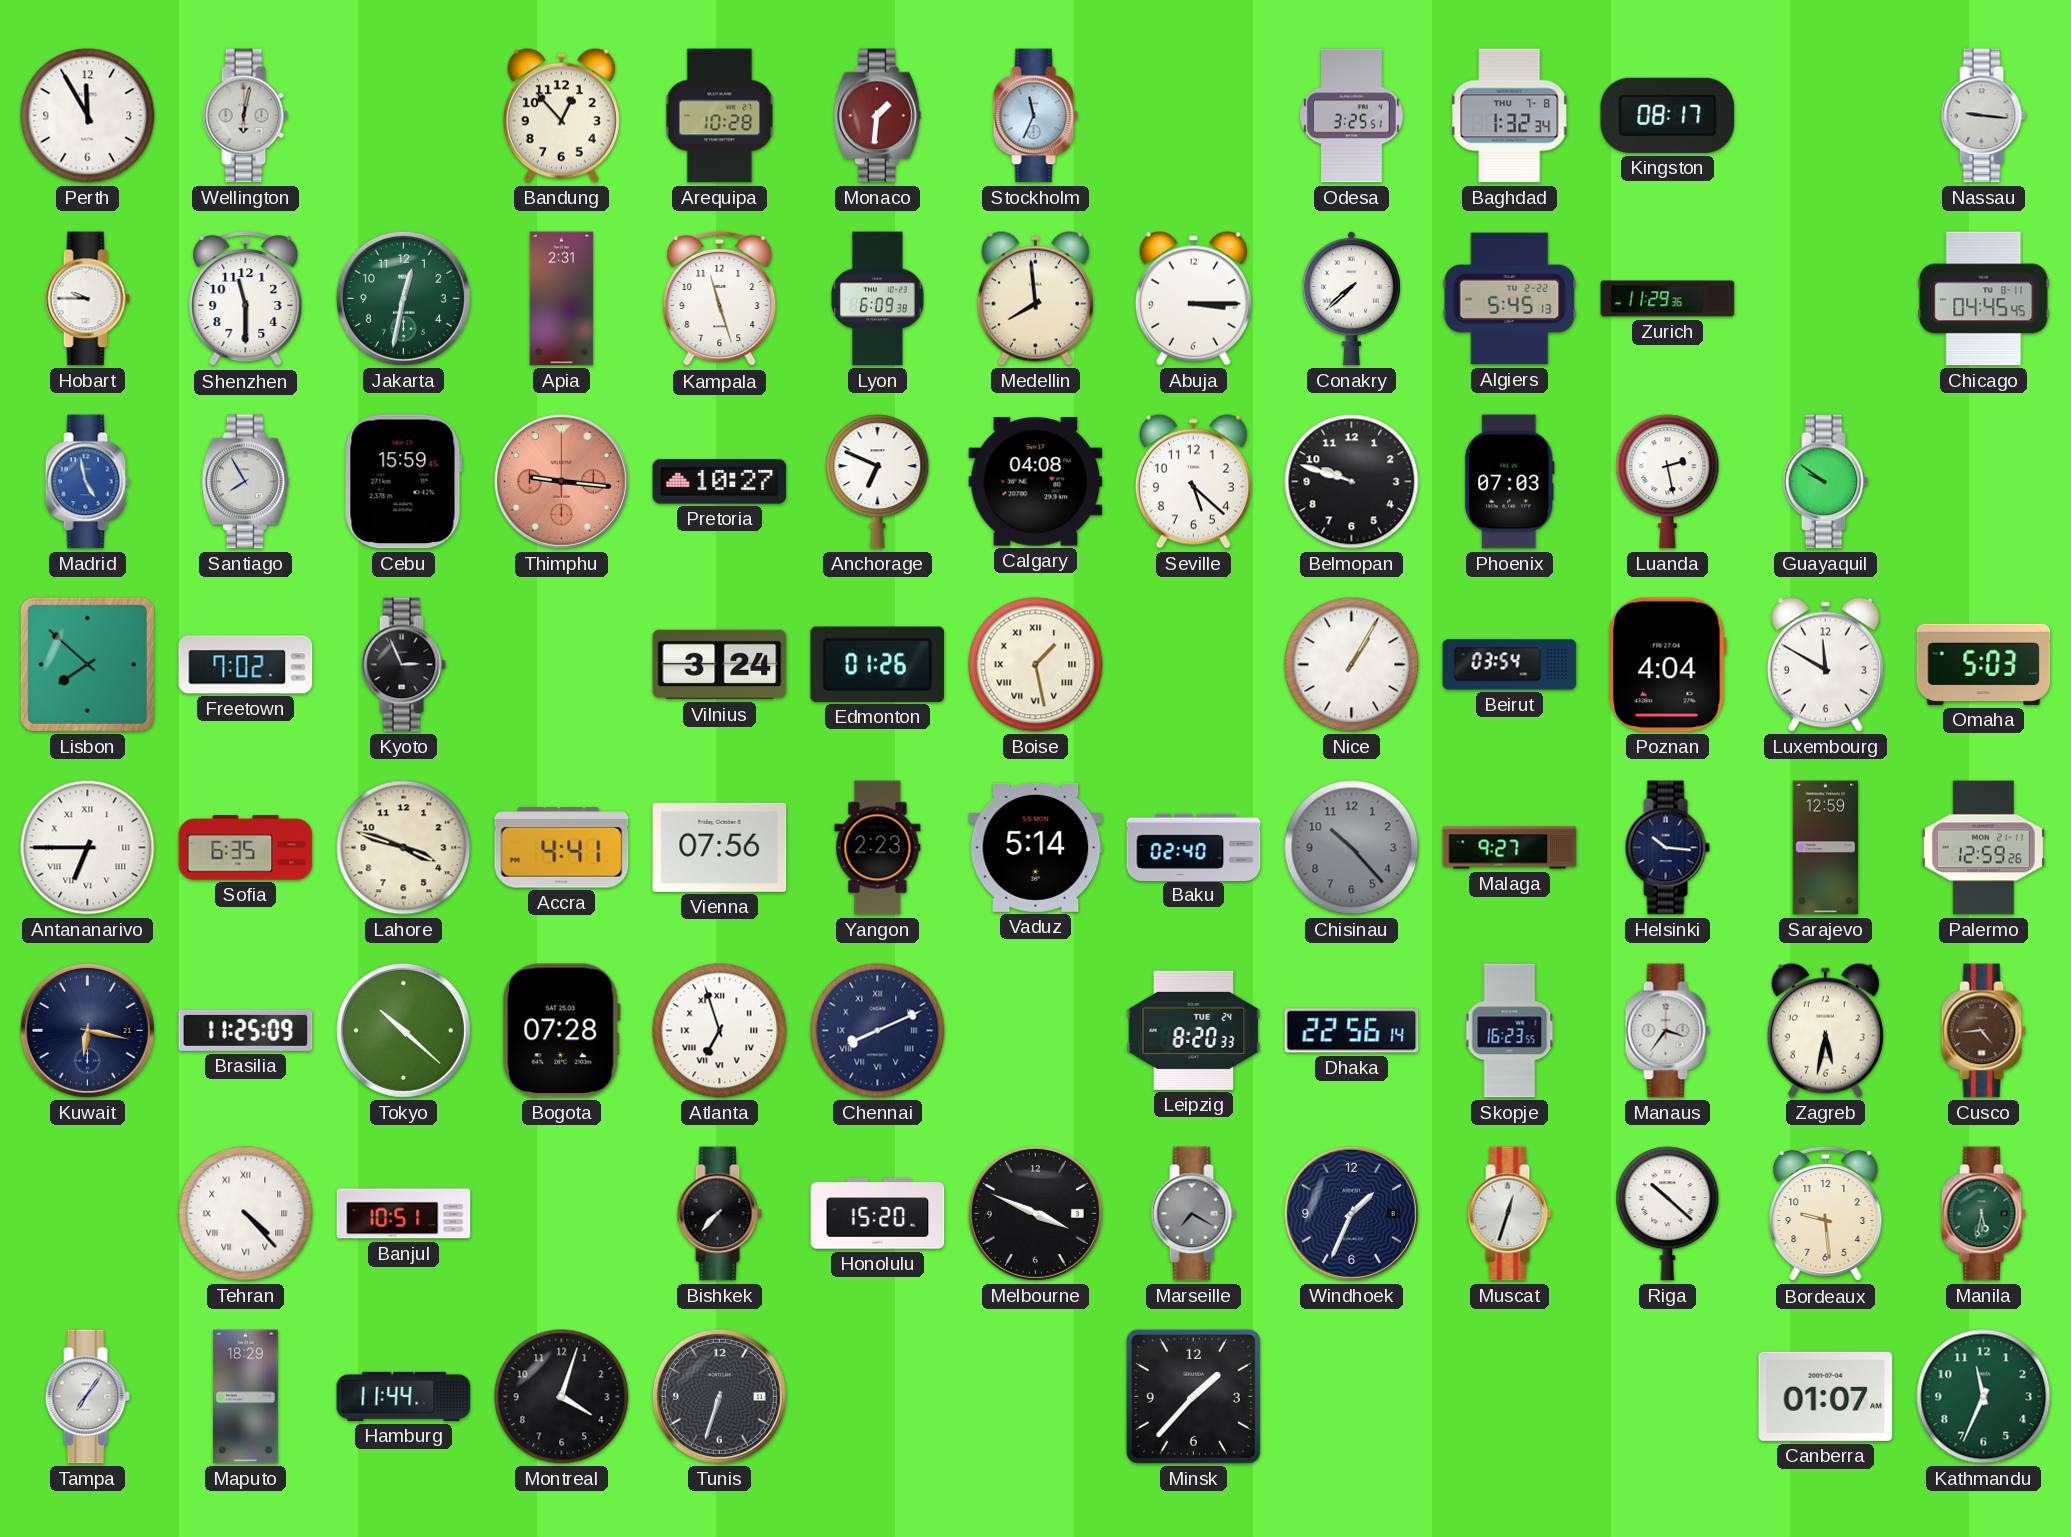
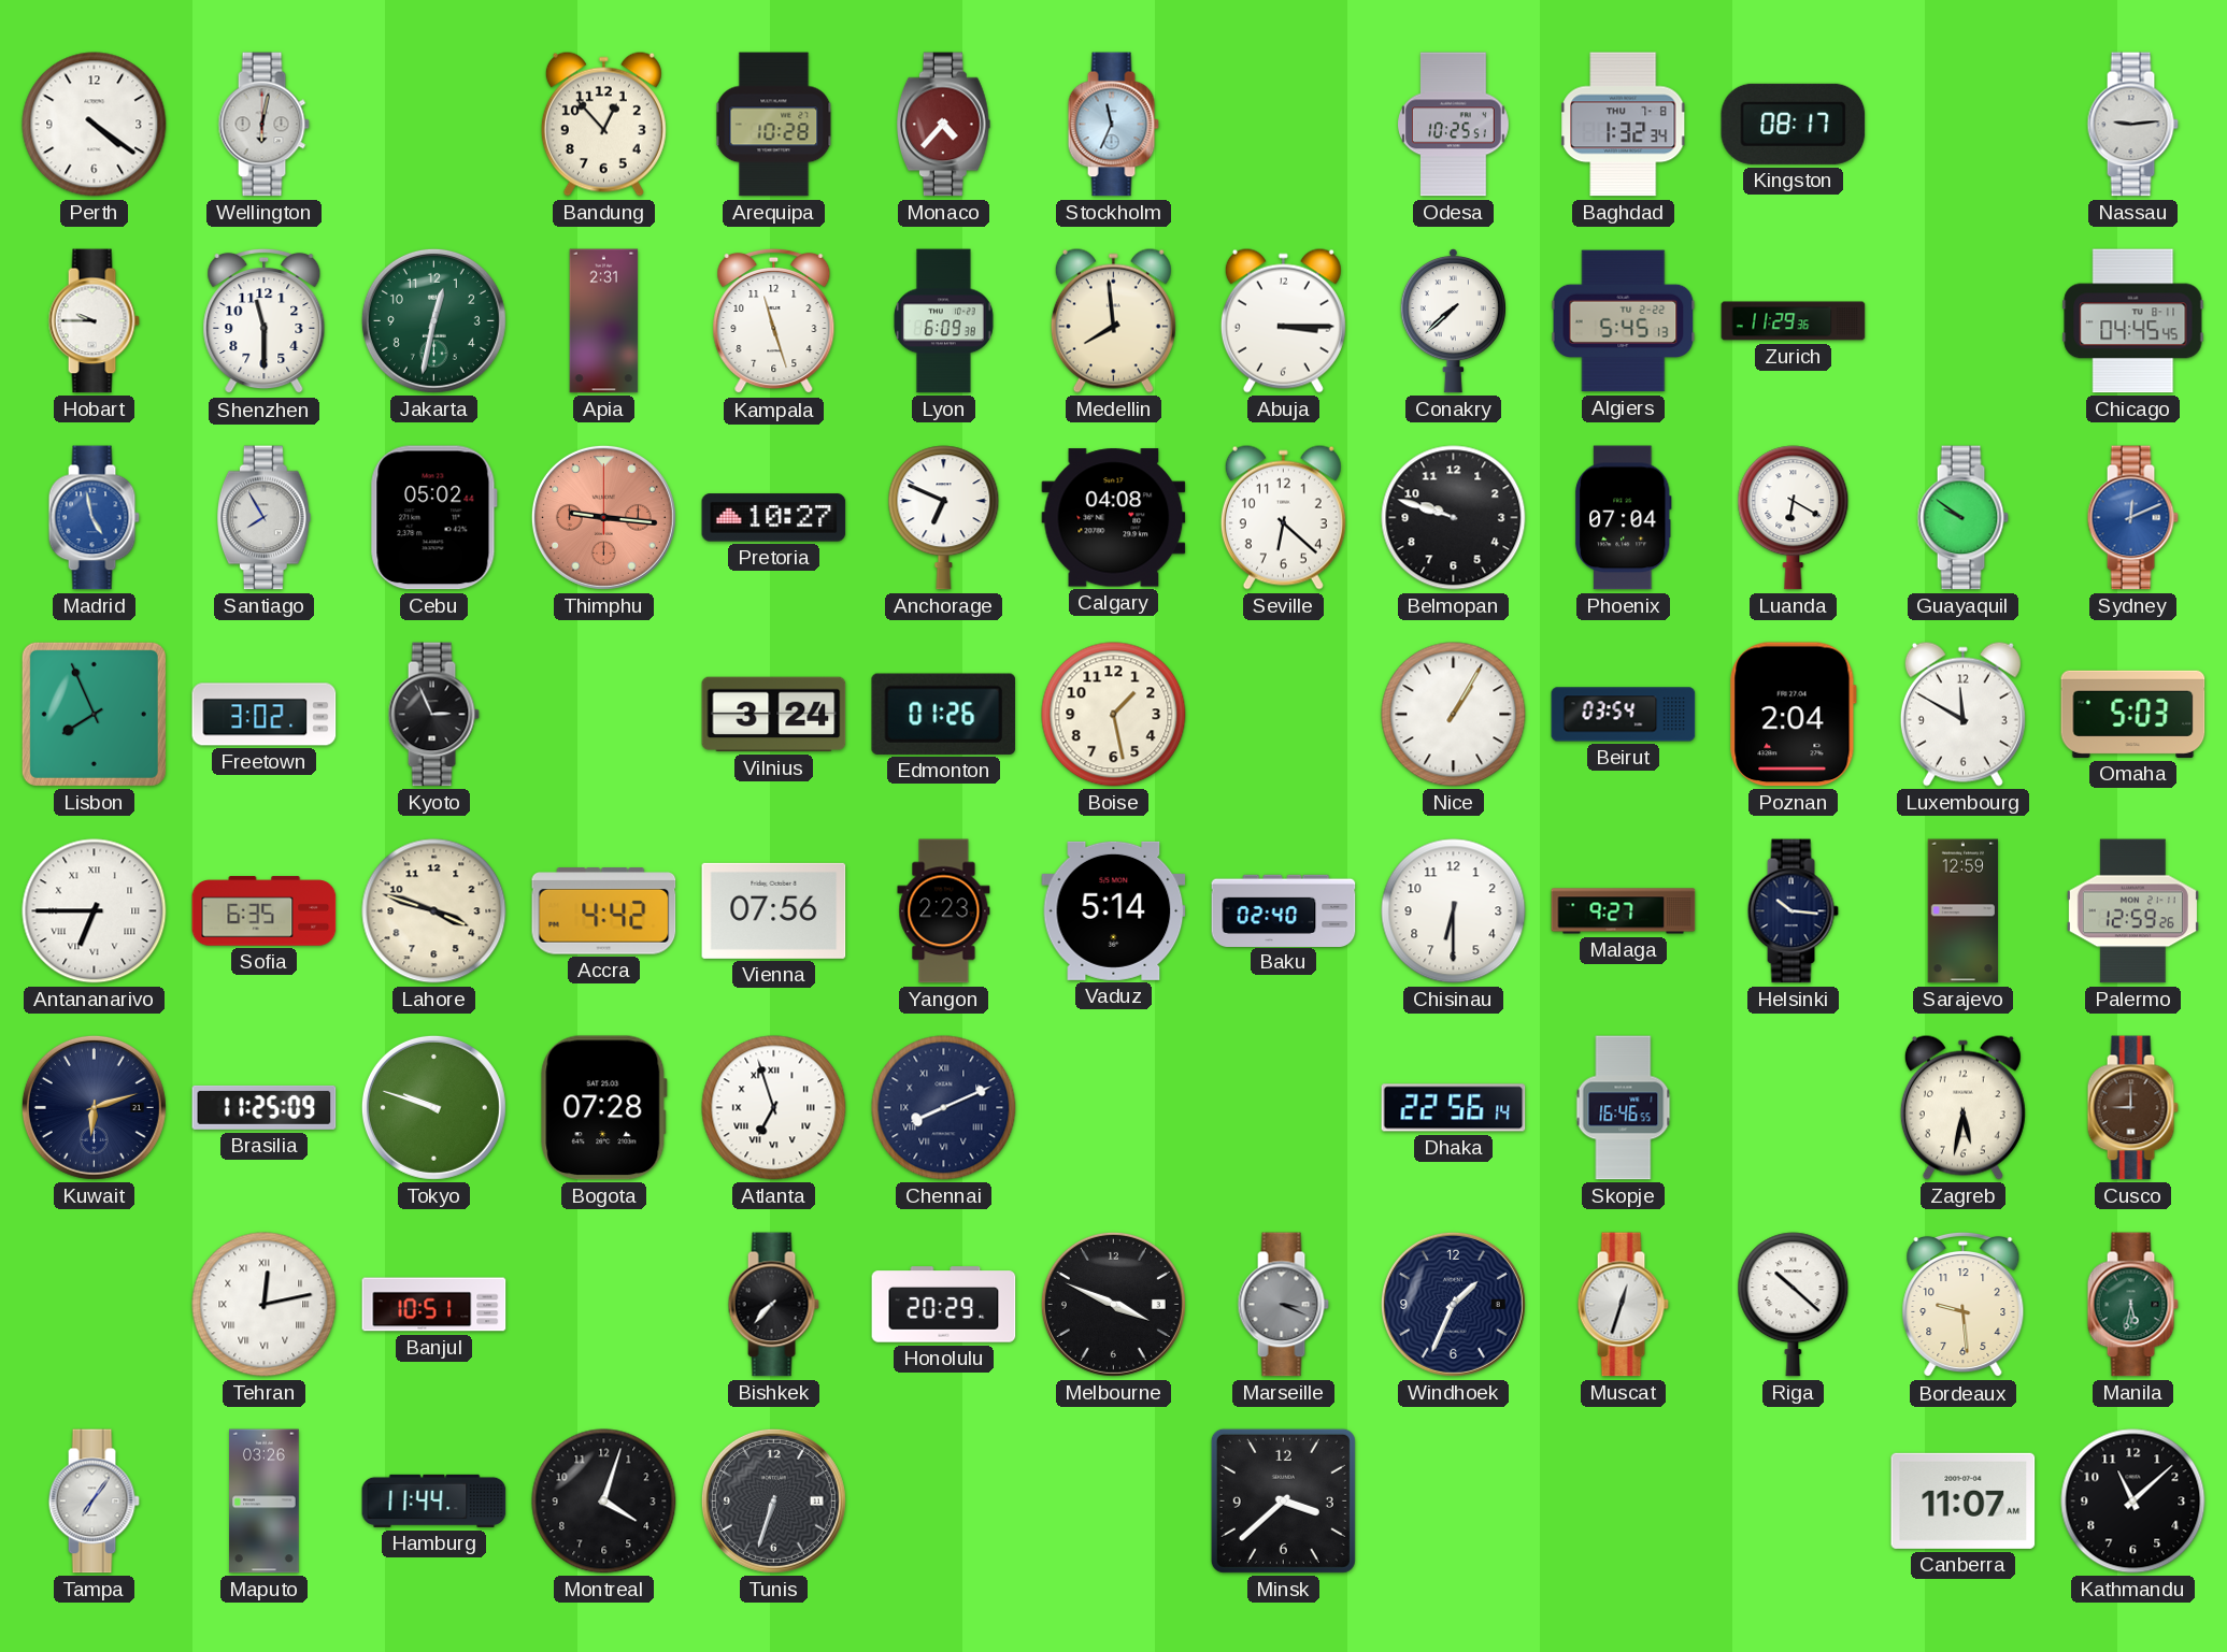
Perth: 11:55 -> 4:21 (95, 125)
Monaco: 1:31 -> 4:37 (944, 125)
Odesa: 3:25 -> 10:25 (1454, 125)
Nassau: 9:16 -> 9:14 (2132, 125)
Cebu: 15:59 -> 05:02 (433, 518)
Seville: 5:22 -> 6:22 (1283, 517)
Phoenix: 07:03 -> 07:04 (1623, 518)
Luanda: 2:28 -> 6:20 (1794, 518)
Sydney: none -> 12:11 (2132, 518)
Lisbon: 7:52 -> 7:56 (94, 714)
Freetown: 7:02 -> 3:02 (265, 715)
Boise numerals: Roman -> Arabic (1114, 715)
Poznan: 4:04 -> 2:04 (1794, 715)
Accra: 4:41 -> 4:42 (604, 911)
Chisinau: 10:23 -> 6:30 (1454, 911)
Chisinau dial: grey -> white (1454, 911)
Kuwait: 6:17 -> 6:12 (94, 1107)
Tokyo: 10:22 -> 9:48 (433, 1107)
Leipzig: 8:20 -> none (1194, 1030)
Skopje: 16:23 -> 16:46 (1624, 1108)
Manaus: 3:36 -> none (1667, 1031)
Cusco: 4:44 -> 9:00 (2132, 1108)
Tehran: 4:23 -> 12:13 (265, 1305)
Honolulu: 15:20 -> 20:29 (944, 1305)
Marseille: 7:20 -> 3:19 (1283, 1305)
Maputo: 18:29 -> 03:26 (265, 1502)
Minsk: 1:37 -> 3:38 (1283, 1500)
Canberra: 01:07 -> 11:07 (1964, 1500)
Kathmandu: 11:34 -> 11:08 (2133, 1502)
Kathmandu dial: green -> black (2133, 1502)
